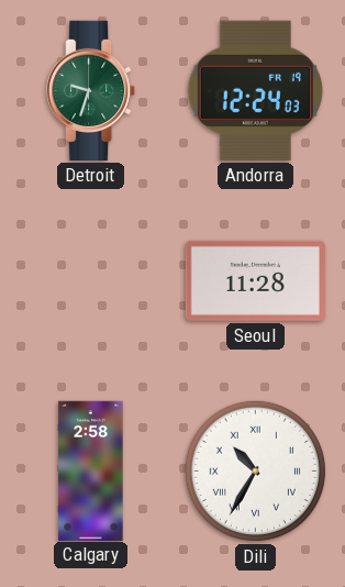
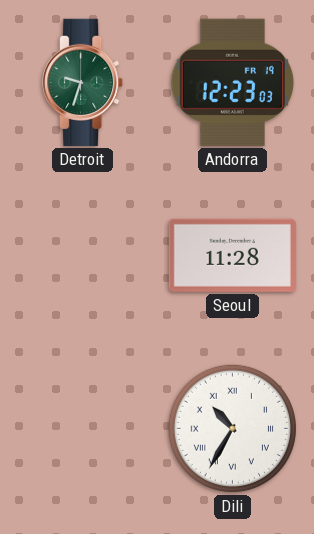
Andorra: 12:24 -> 12:23 (232, 82)
Calgary: 2:58 -> none (91, 470)
